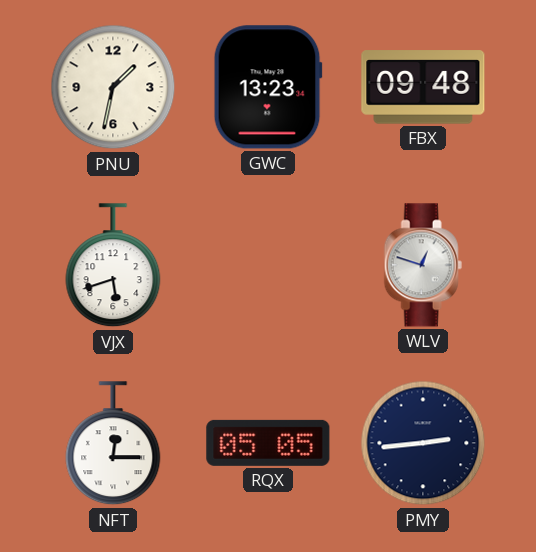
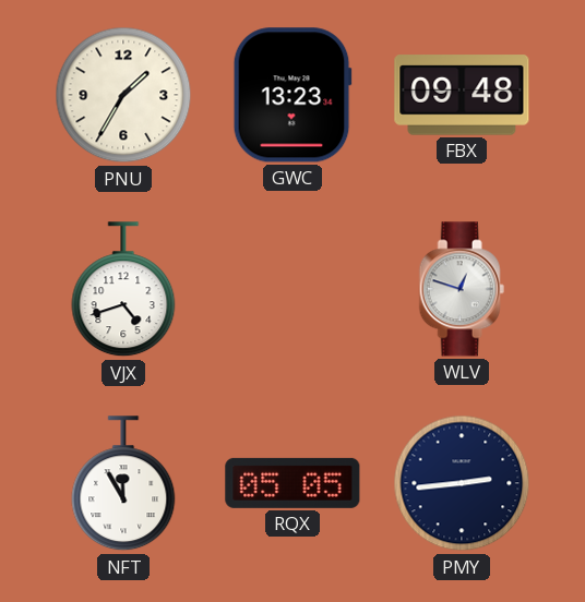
PNU: 1:32 -> 1:35 (123, 95)
VJX: 5:42 -> 4:42 (123, 290)
NFT: 12:15 -> 11:55 (123, 484)
